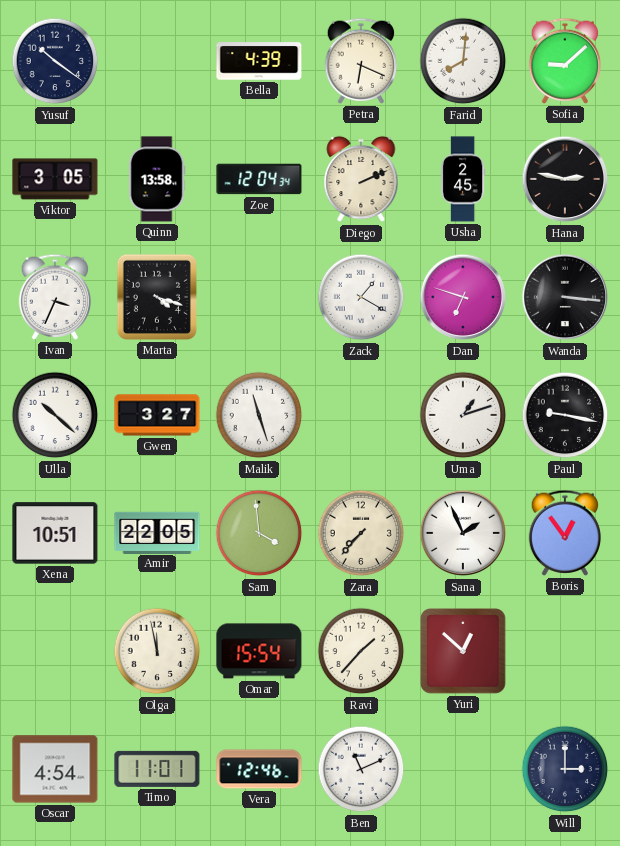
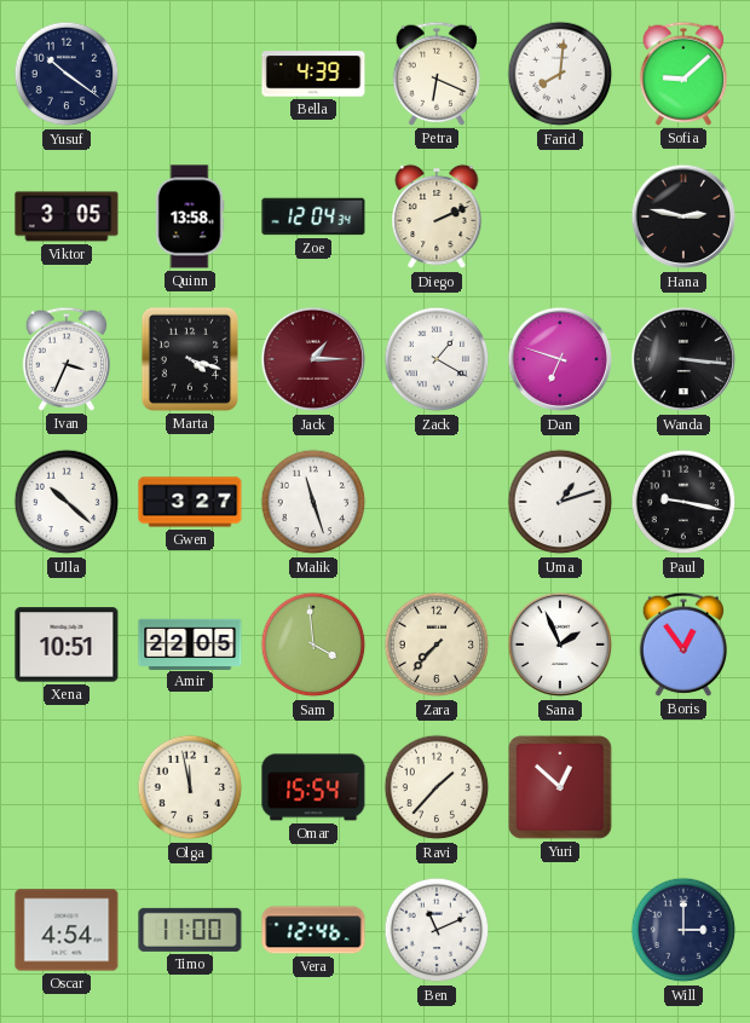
Usha: 2:45 -> none (463, 179)
Jack: none -> 1:15 (313, 359)
Timo: 11:01 -> 11:00 (190, 930)
